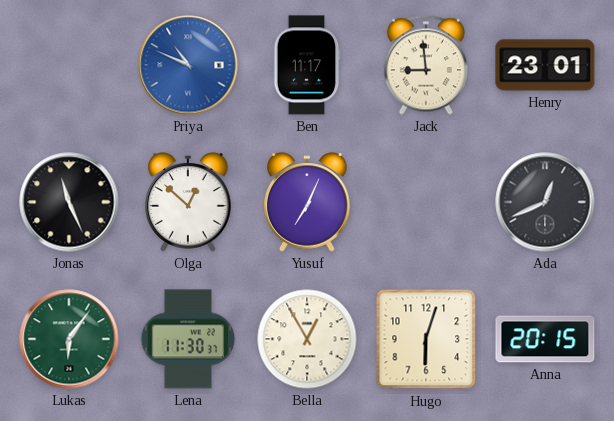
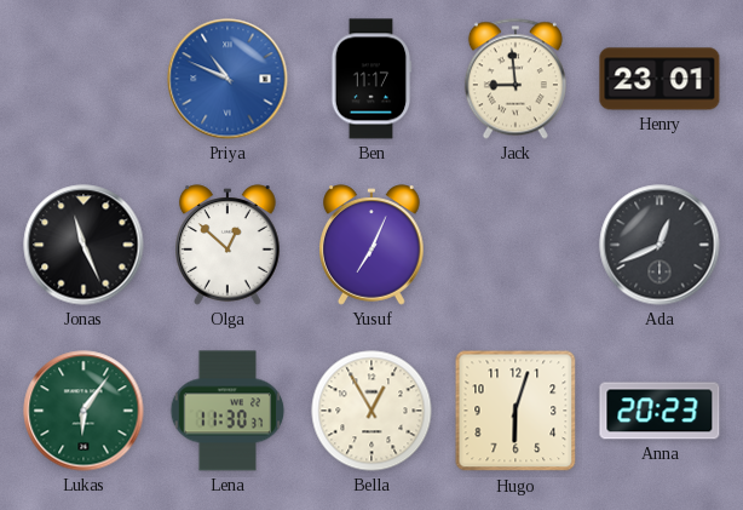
Anna: 20:15 -> 20:23 (660, 411)
